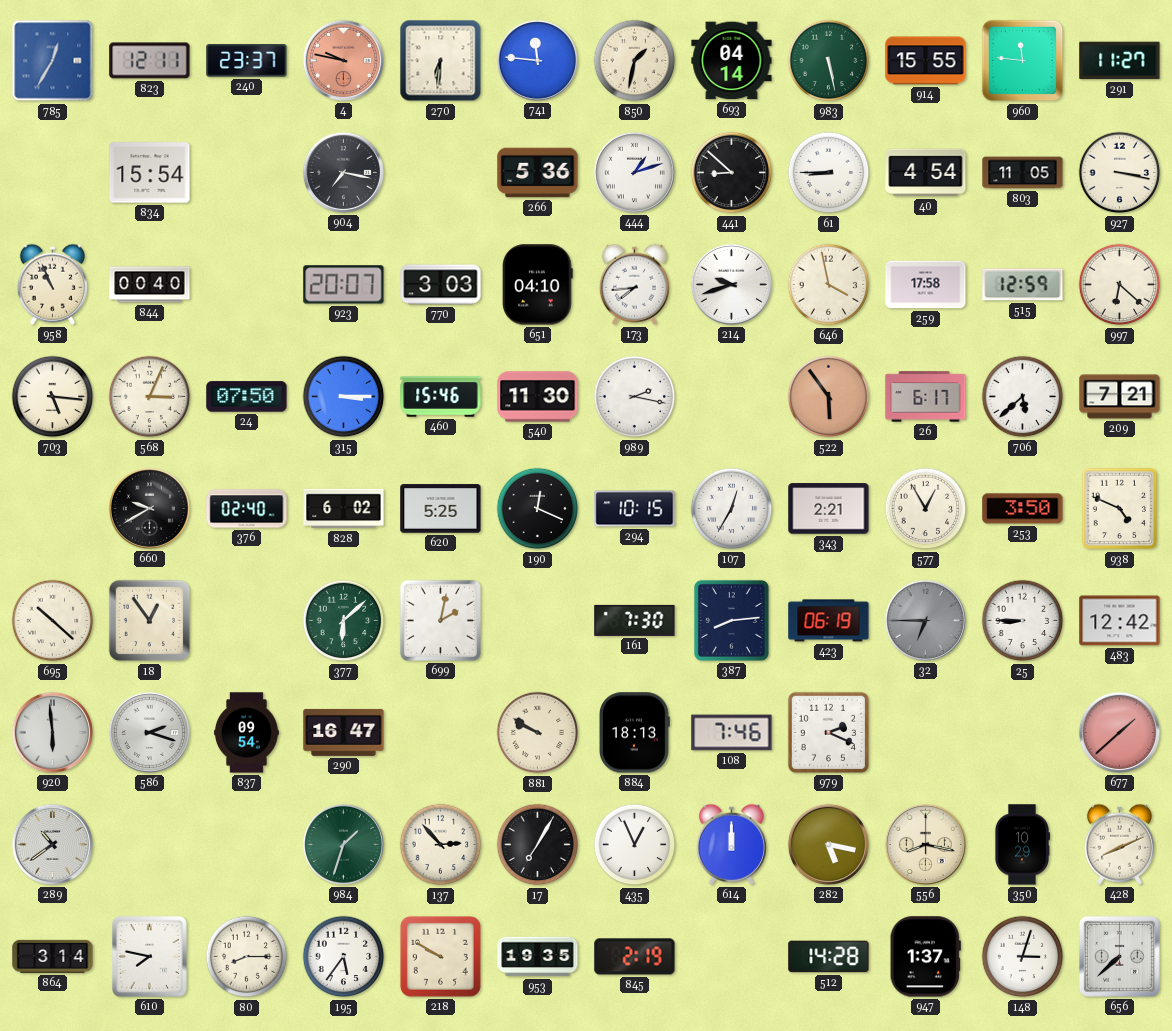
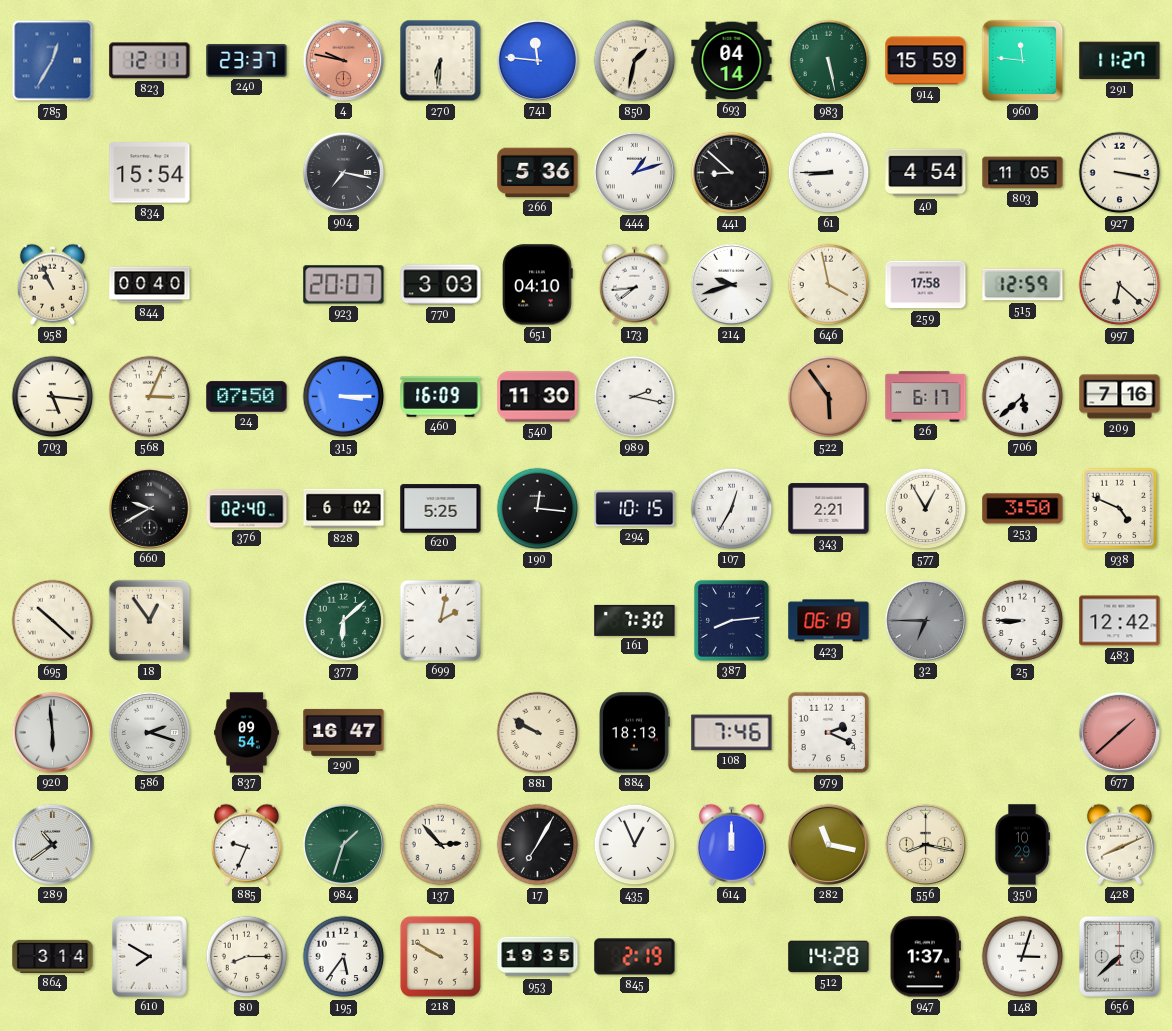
914: 15:55 -> 15:59 (926, 61)
460: 15:46 -> 16:09 (441, 397)
209: 7:21 -> 7:16 (1120, 397)
190: 12:19 -> 12:16 (538, 509)
885: none -> 9:34 (246, 844)
282: 5:17 -> 11:17 (828, 844)
610: 7:47 -> 7:50 (149, 956)
